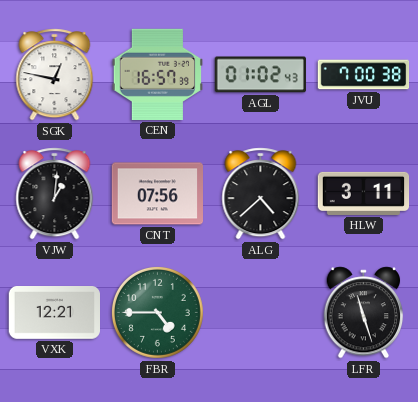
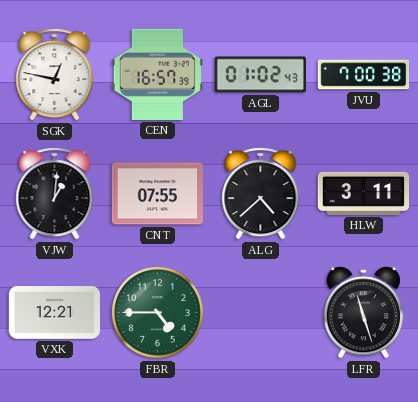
CNT: 07:56 -> 07:55 (157, 194)
